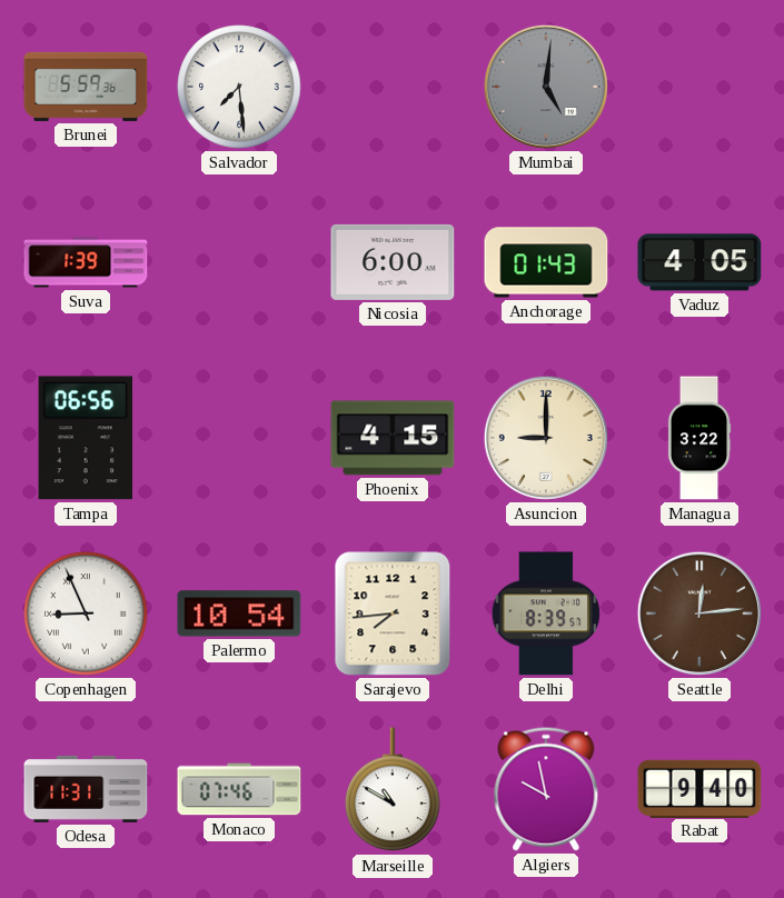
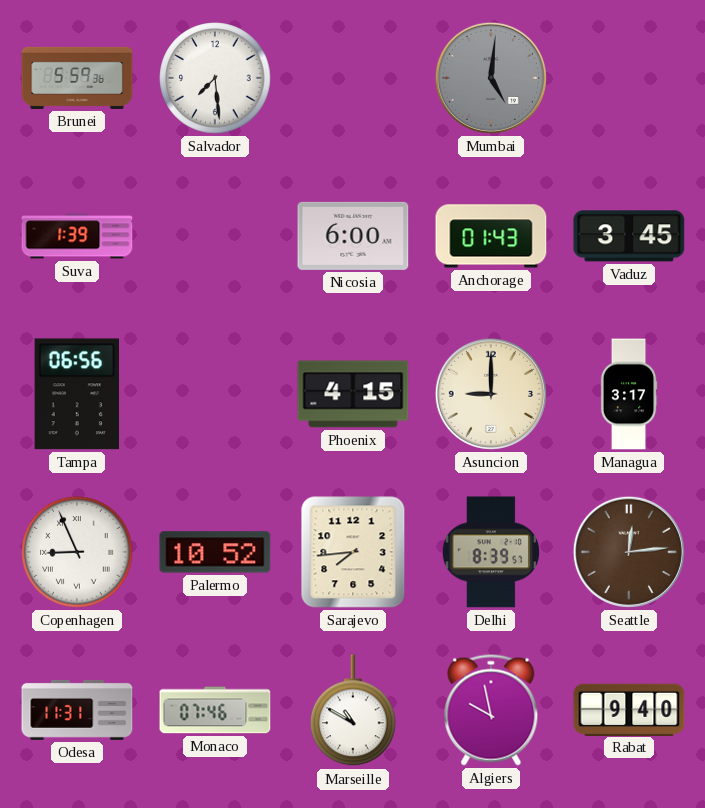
Vaduz: 4:05 -> 3:45 (629, 236)
Managua: 3:22 -> 3:17 (629, 394)
Palermo: 10:54 -> 10:52 (215, 552)
